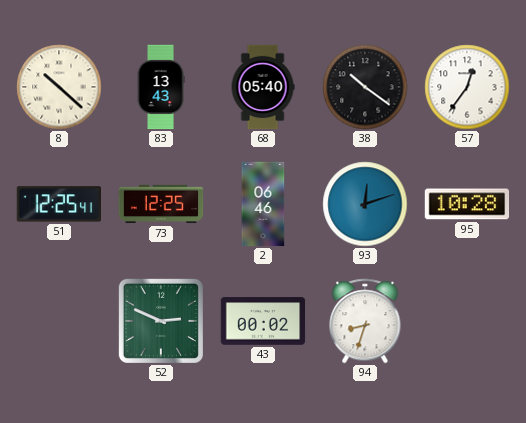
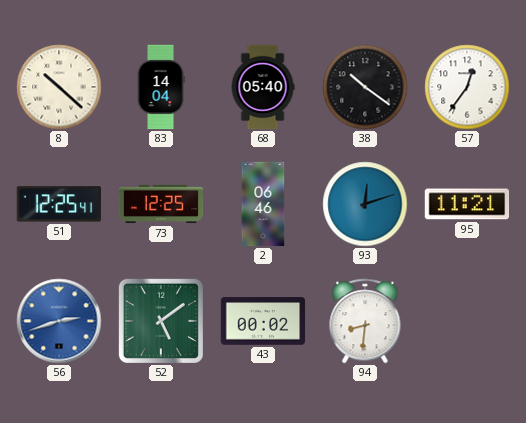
83: 13:43 -> 14:04 (161, 87)
95: 10:28 -> 11:21 (467, 204)
56: none -> 2:42 (59, 321)
52: 2:49 -> 5:09 (161, 321)
94: 8:33 -> 8:31 (365, 321)
